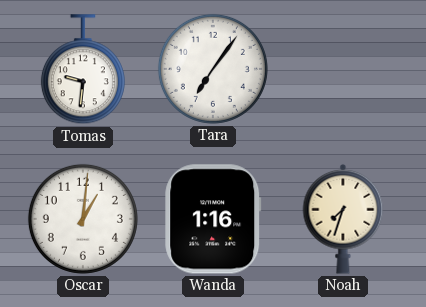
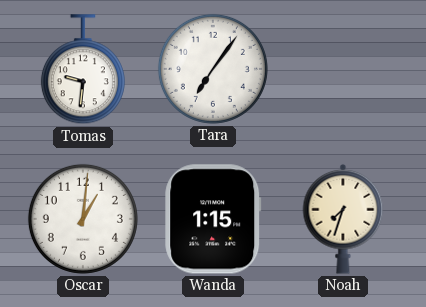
Wanda: 1:16 -> 1:15 (213, 219)
